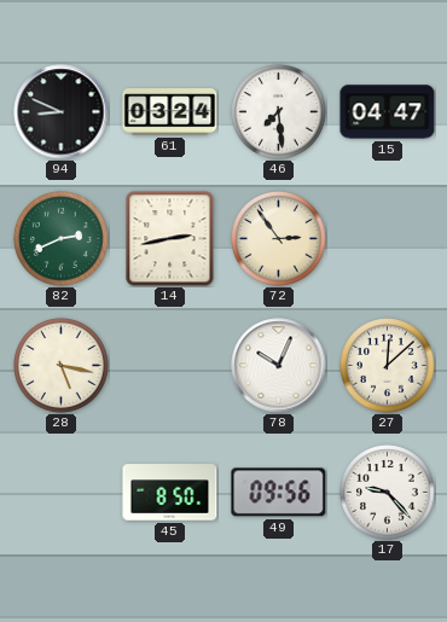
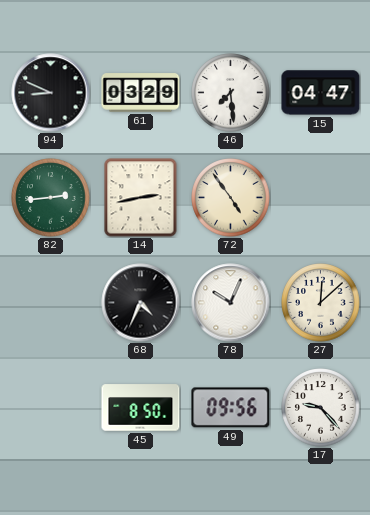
61: 03:24 -> 03:29 (141, 93)
82: 2:41 -> 2:44 (51, 198)
72: 2:54 -> 4:54 (231, 198)
28: 5:17 -> none (62, 366)
68: none -> 4:34 (141, 303)
